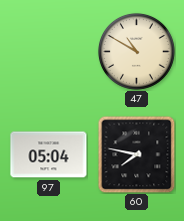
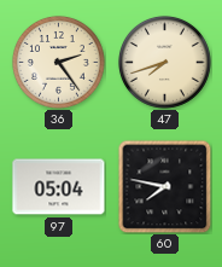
36: none -> 2:24 (58, 62)
47: 10:50 -> 7:42 (164, 62)
